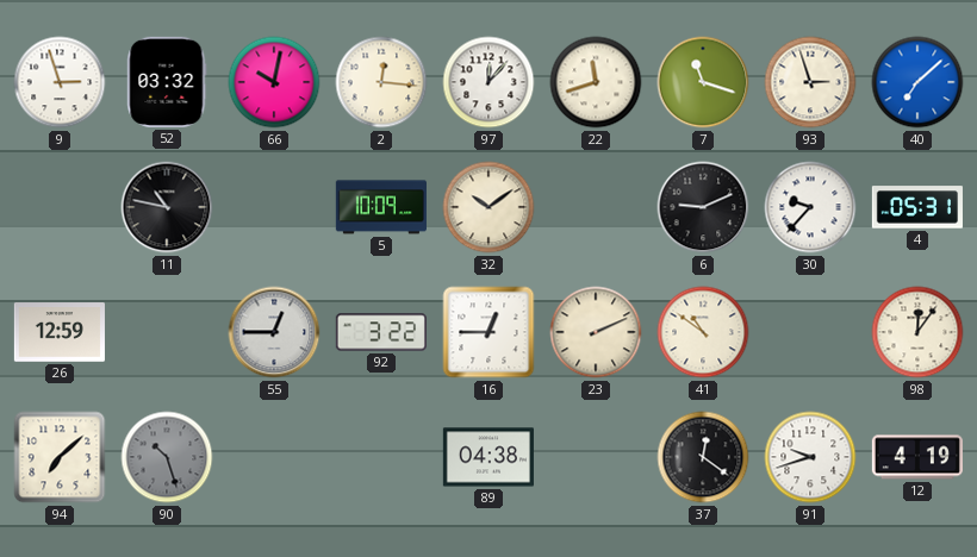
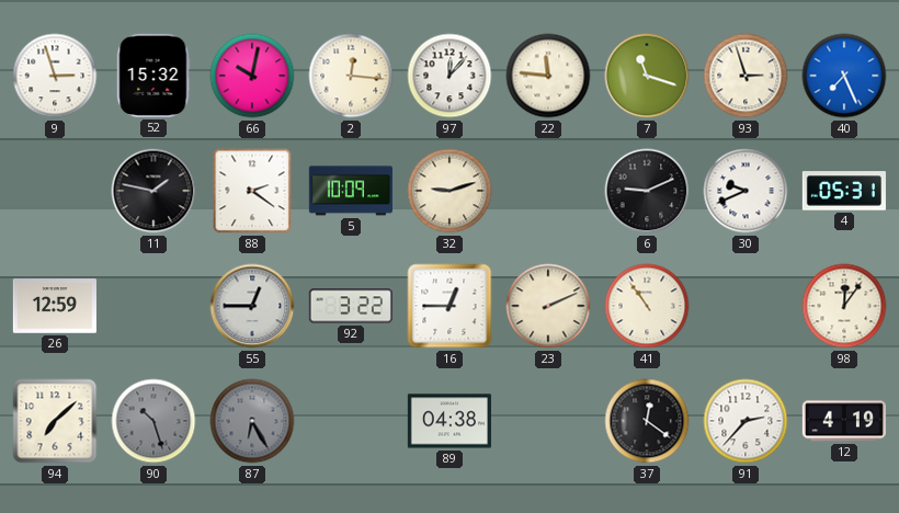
52: 03:32 -> 15:32 (153, 76)
22: 11:42 -> 11:46 (548, 76)
40: 7:08 -> 7:26 (844, 76)
11: 10:47 -> 1:47 (153, 191)
88: none -> 2:21 (252, 191)
32: 10:09 -> 9:12 (450, 191)
30: 9:37 -> 9:41 (746, 191)
41: 10:51 -> 10:54 (647, 306)
87: none -> 6:25 (252, 421)
91: 9:42 -> 2:37 (746, 421)
